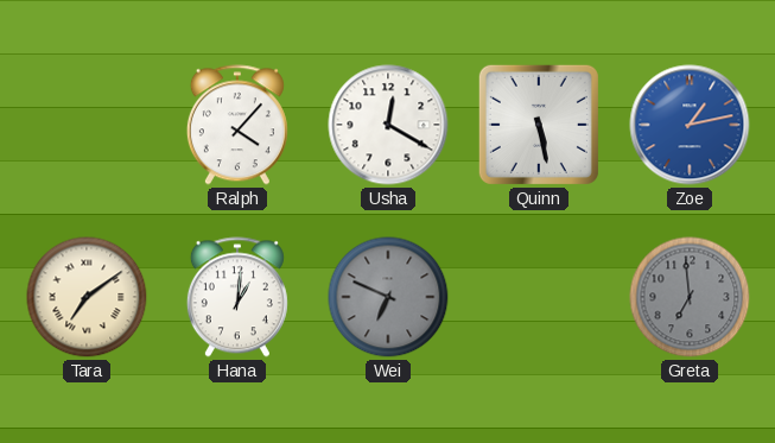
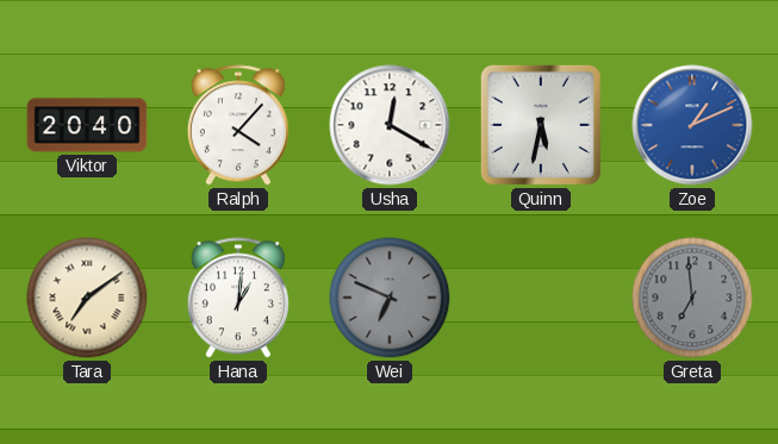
Viktor: none -> 20:40 (87, 125)
Quinn: 5:28 -> 5:32 (541, 125)
Zoe: 1:13 -> 1:11 (692, 125)
